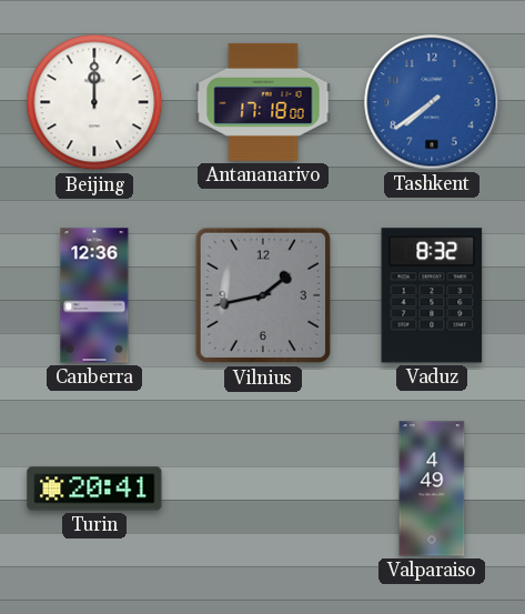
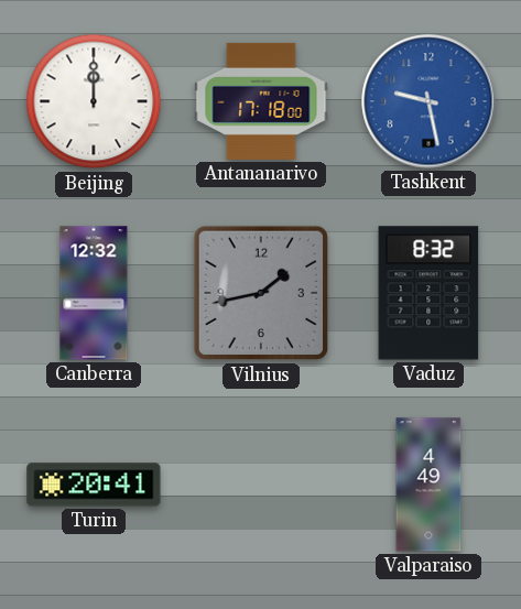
Tashkent: 7:39 -> 9:28 (428, 101)
Canberra: 12:36 -> 12:32 (94, 293)
